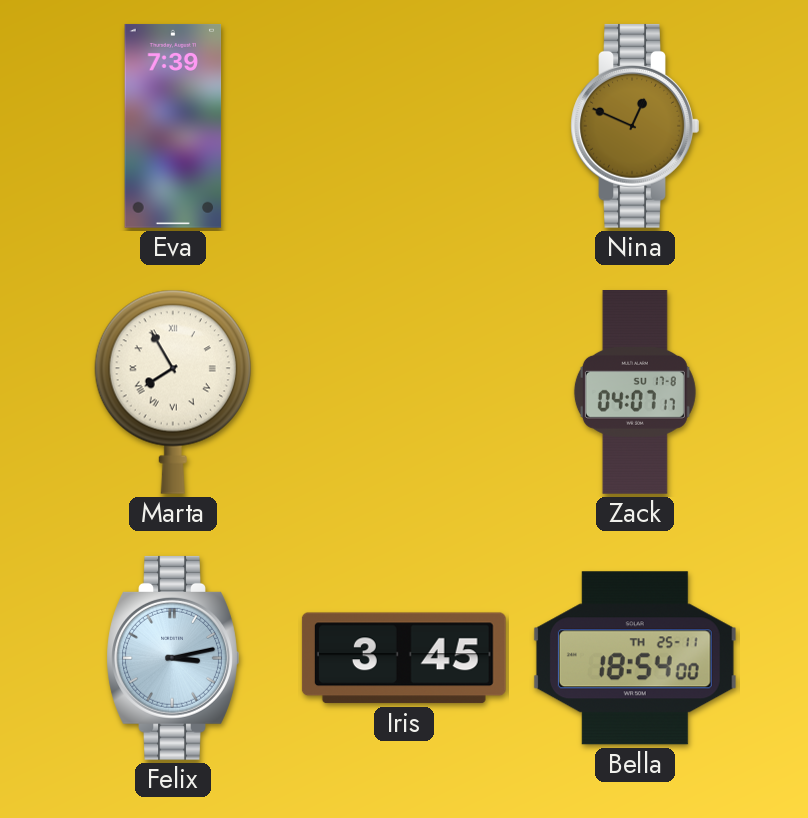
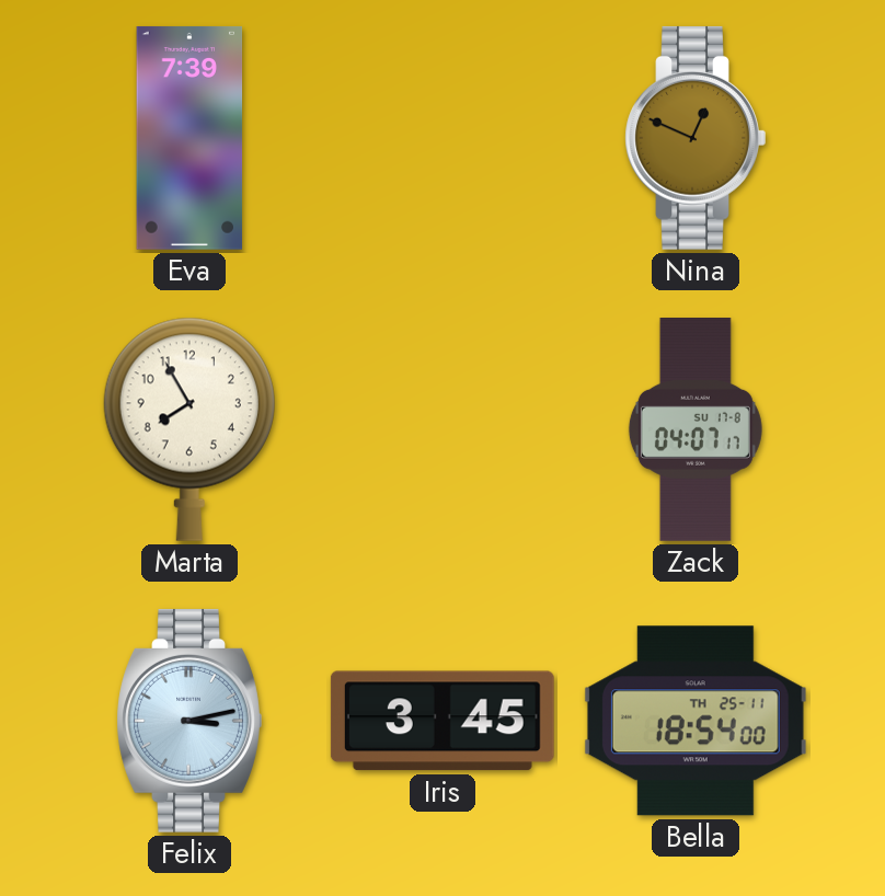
Marta numerals: Roman -> Arabic (189, 429)
